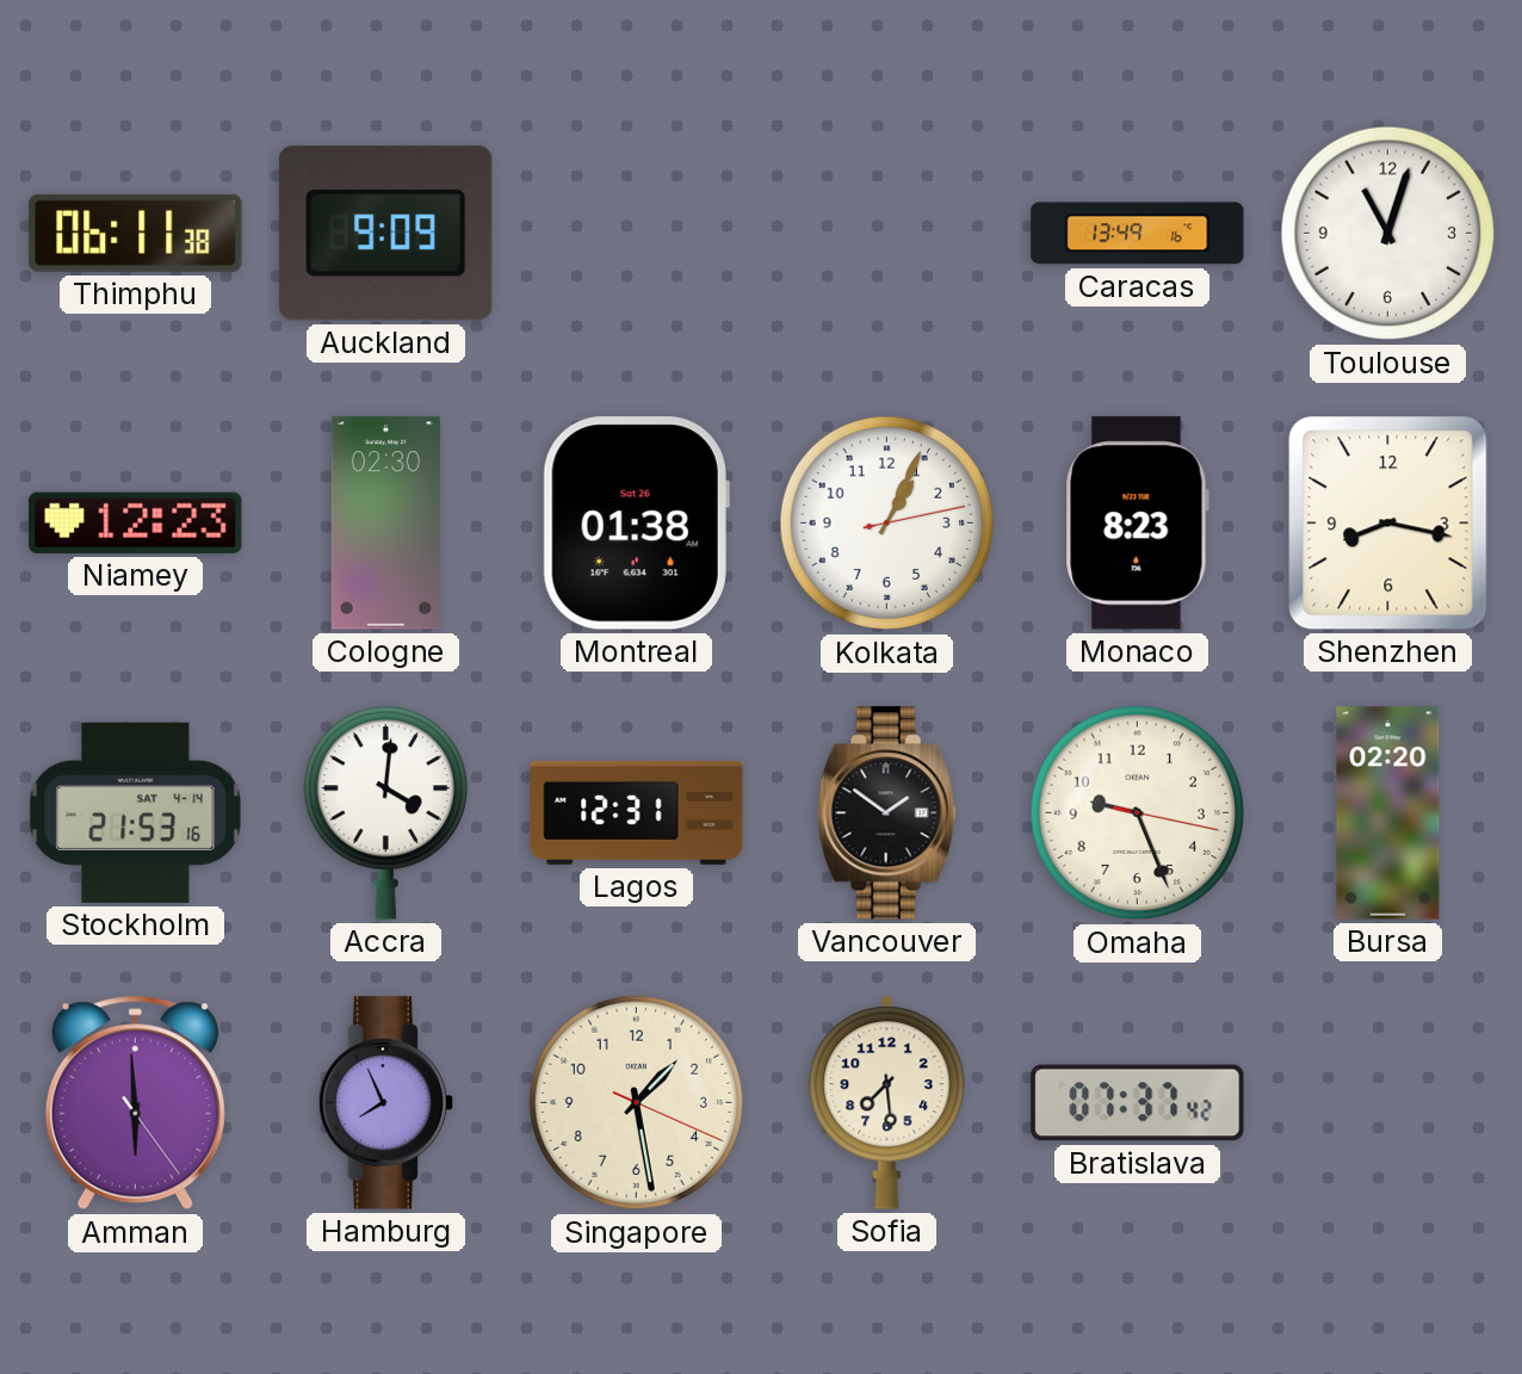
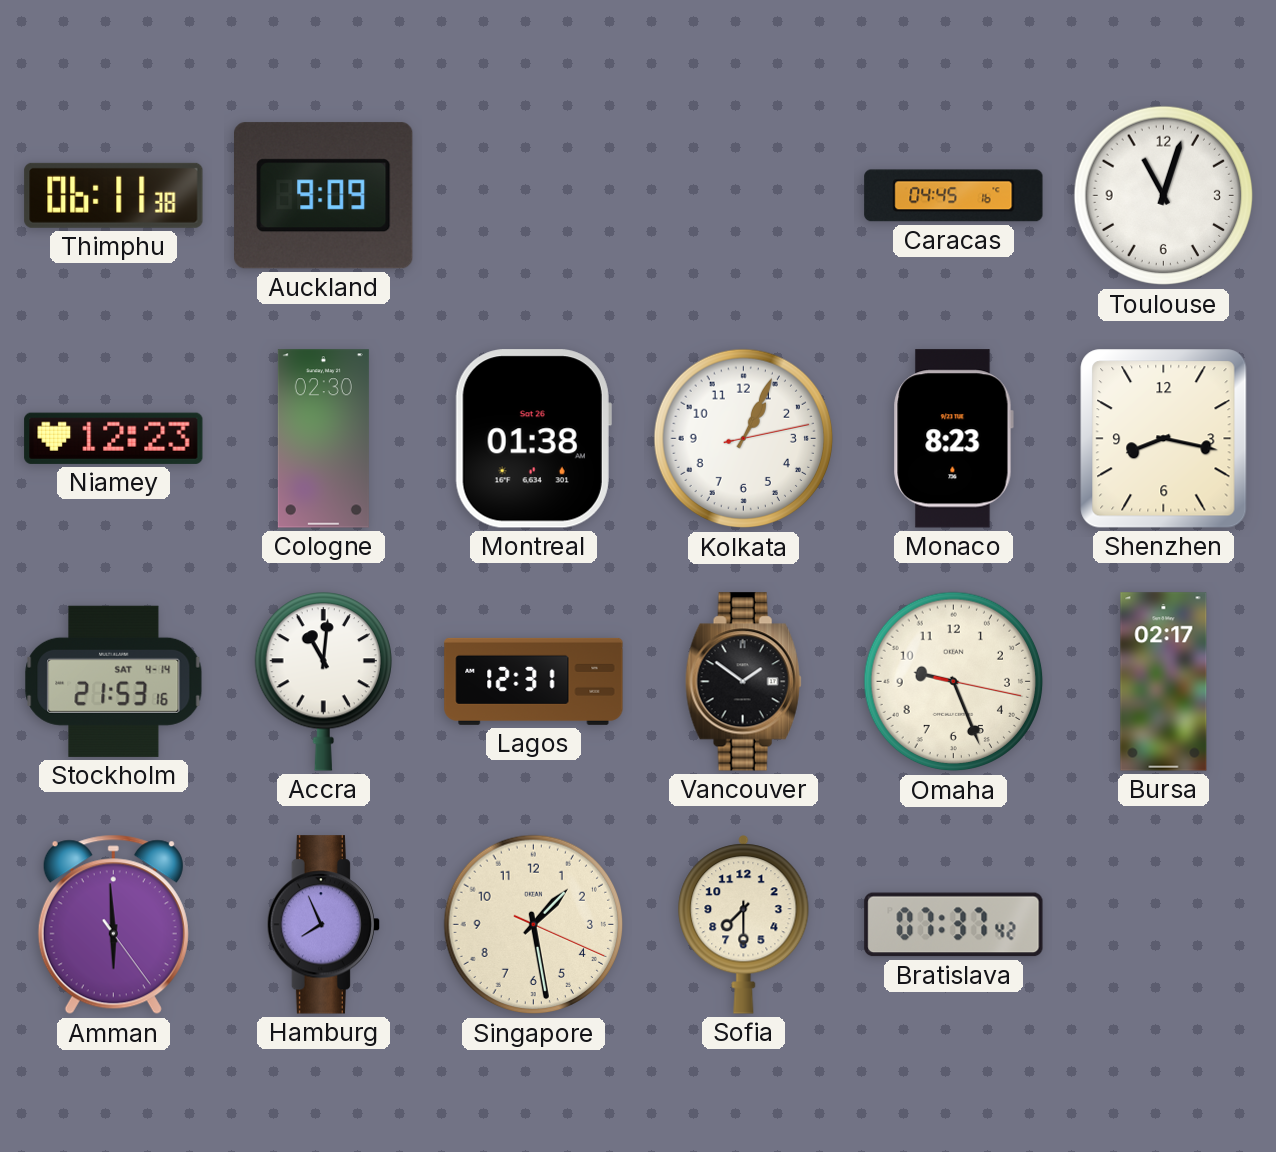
Caracas: 13:49 -> 04:45 (954, 196)
Accra: 4:01 -> 11:01 (323, 682)
Bursa: 02:20 -> 02:17 (1164, 682)
Sofia: 7:29 -> 7:30 (744, 925)
